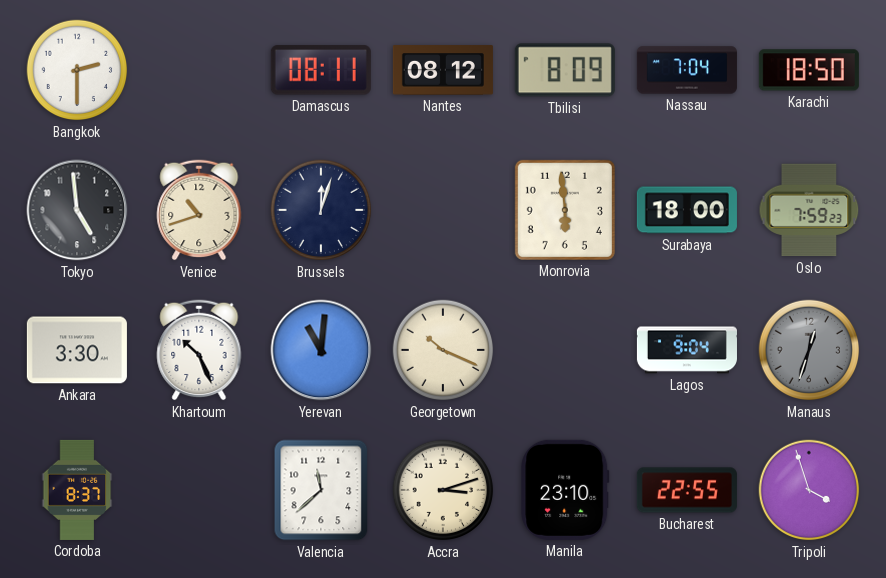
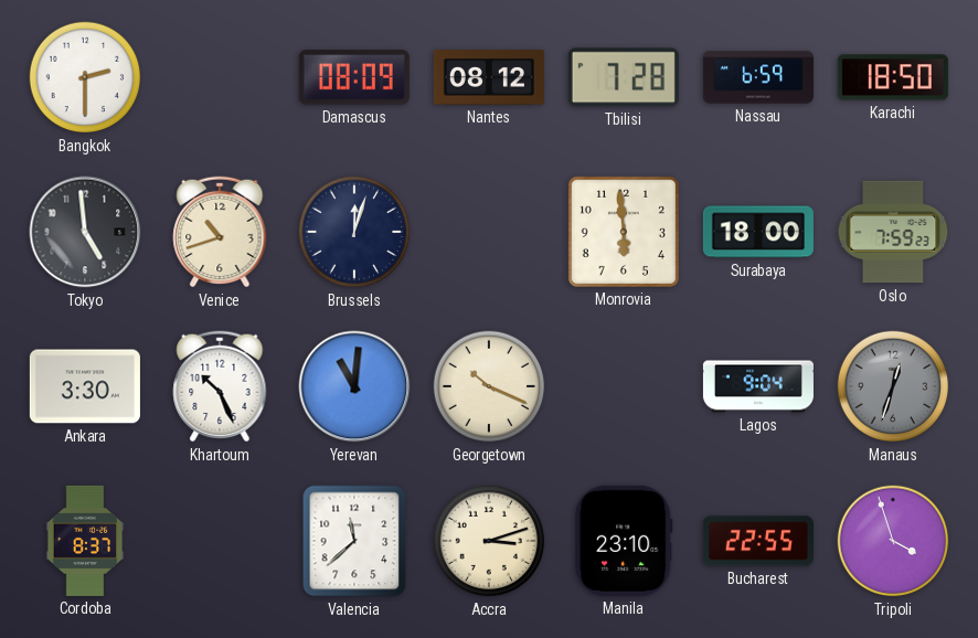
Damascus: 08:11 -> 08:09 (354, 77)
Tbilisi: 8:09 -> 7:28 (624, 77)
Nassau: 7:04 -> 6:59 (758, 77)
